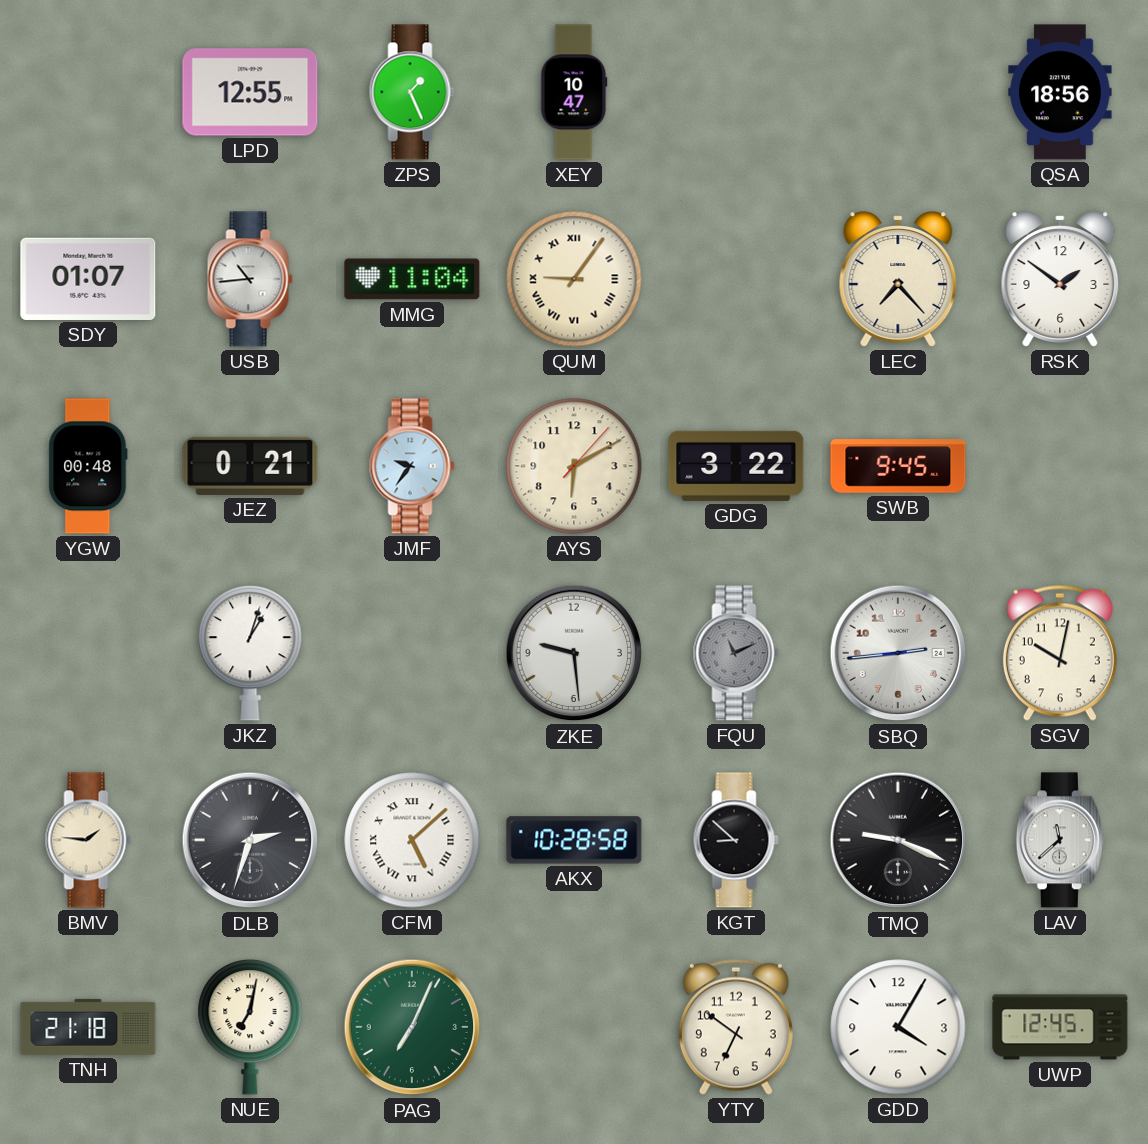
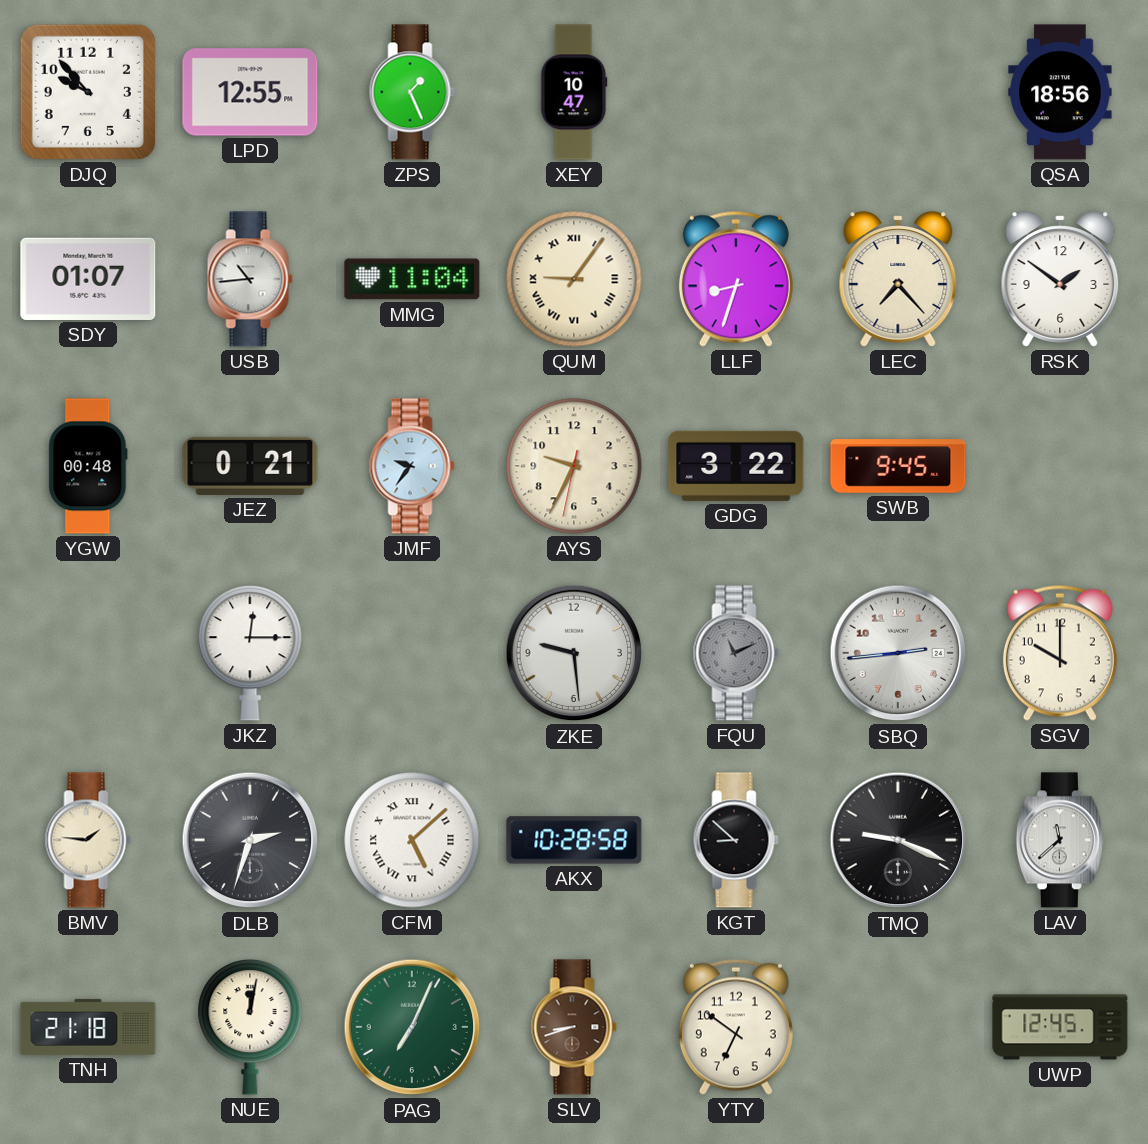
DJQ: none -> 9:53 (88, 92)
LLF: none -> 8:33 (736, 279)
AYS: 6:10 -> 9:34 (574, 466)
JKZ: 1:03 -> 12:15 (250, 654)
SGV: 10:02 -> 10:00 (1060, 653)
NUE: 7:02 -> 12:02 (250, 1028)
SLV: none -> 8:42 (574, 1027)
GDD: 4:05 -> none (898, 1027)
